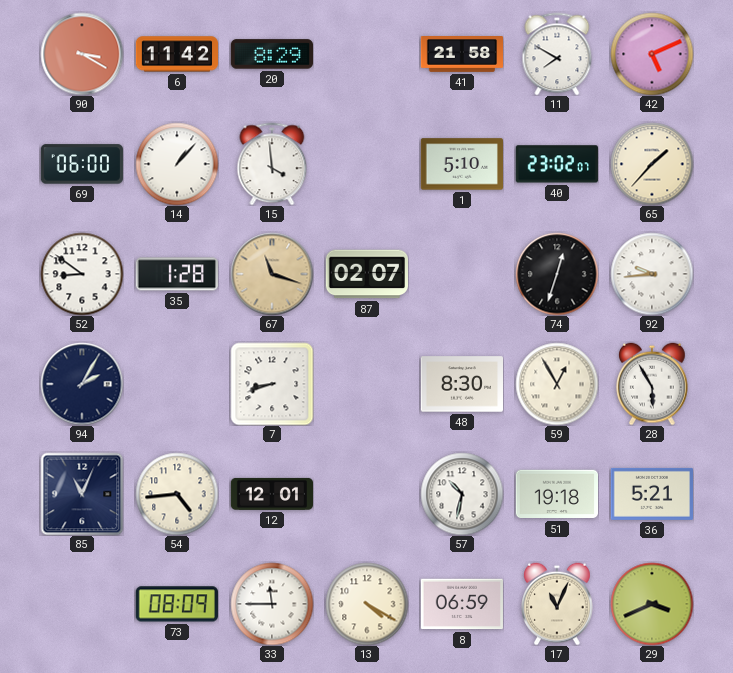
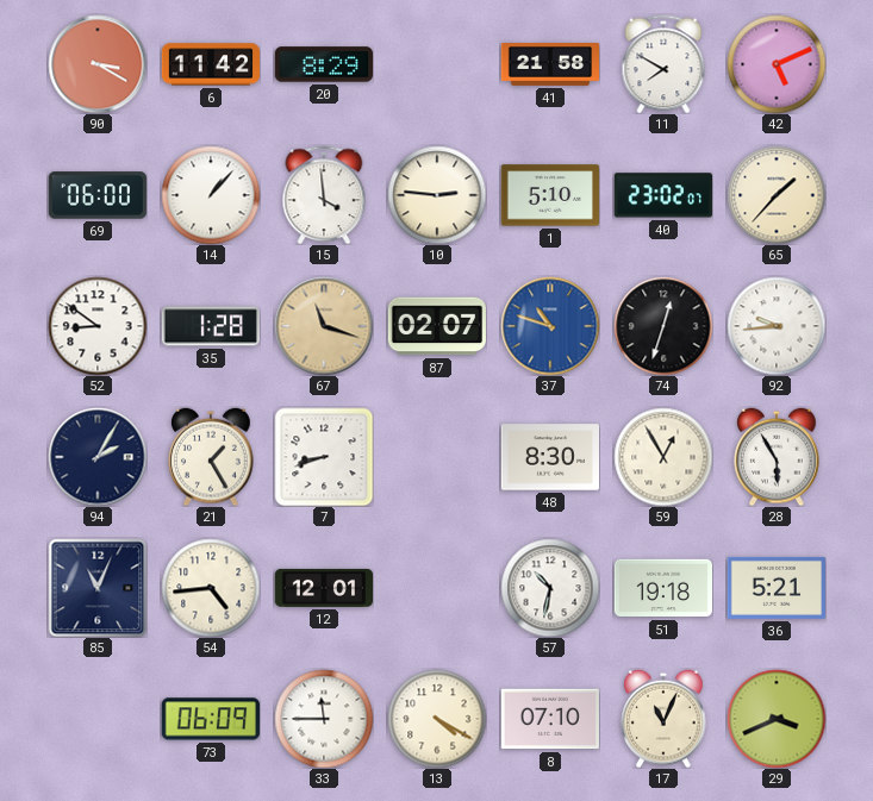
10: none -> 2:46 (437, 195)
37: none -> 10:48 (550, 326)
21: none -> 1:25 (211, 457)
73: 08:09 -> 06:09 (211, 719)
8: 06:59 -> 07:10 (550, 719)
